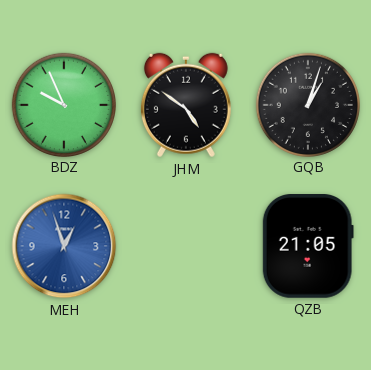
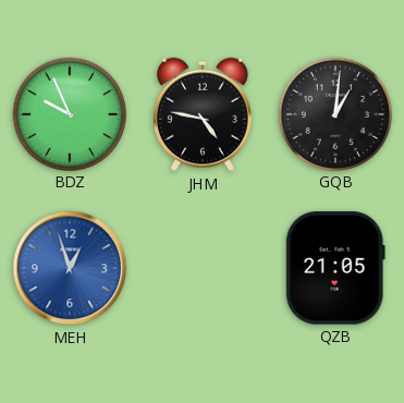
JHM: 4:51 -> 4:47 (203, 114)
GQB: 1:03 -> 1:01 (334, 113)
